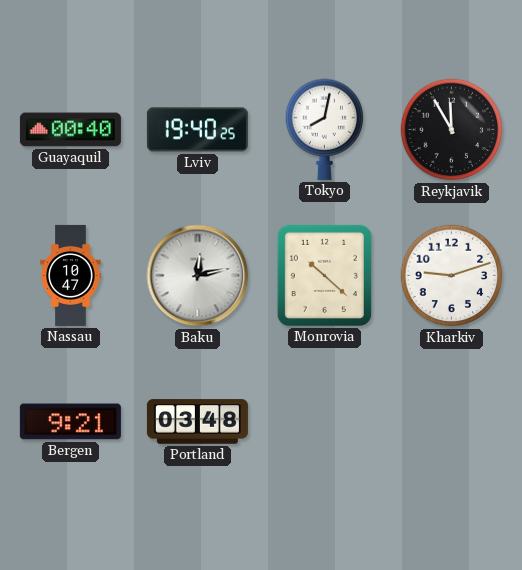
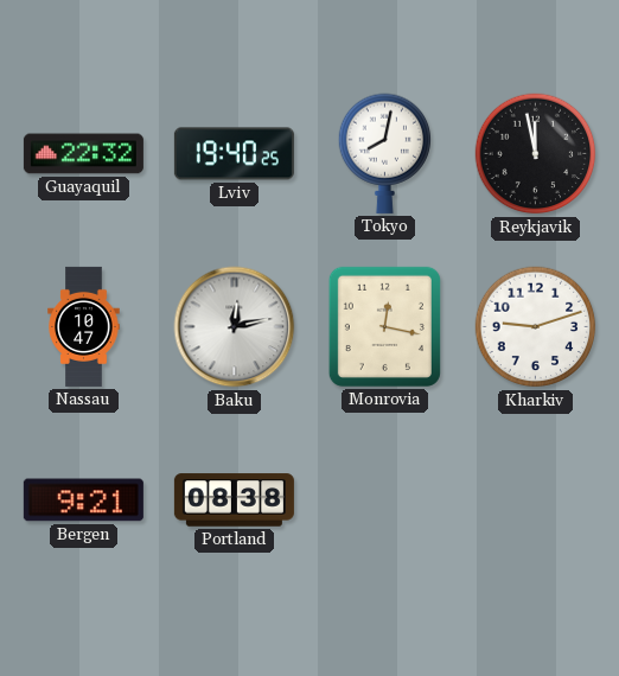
Guayaquil: 00:40 -> 22:32 (83, 154)
Reykjavik: 11:55 -> 11:58 (536, 154)
Monrovia: 10:22 -> 12:17 (384, 326)
Portland: 03:48 -> 08:38 (234, 500)
